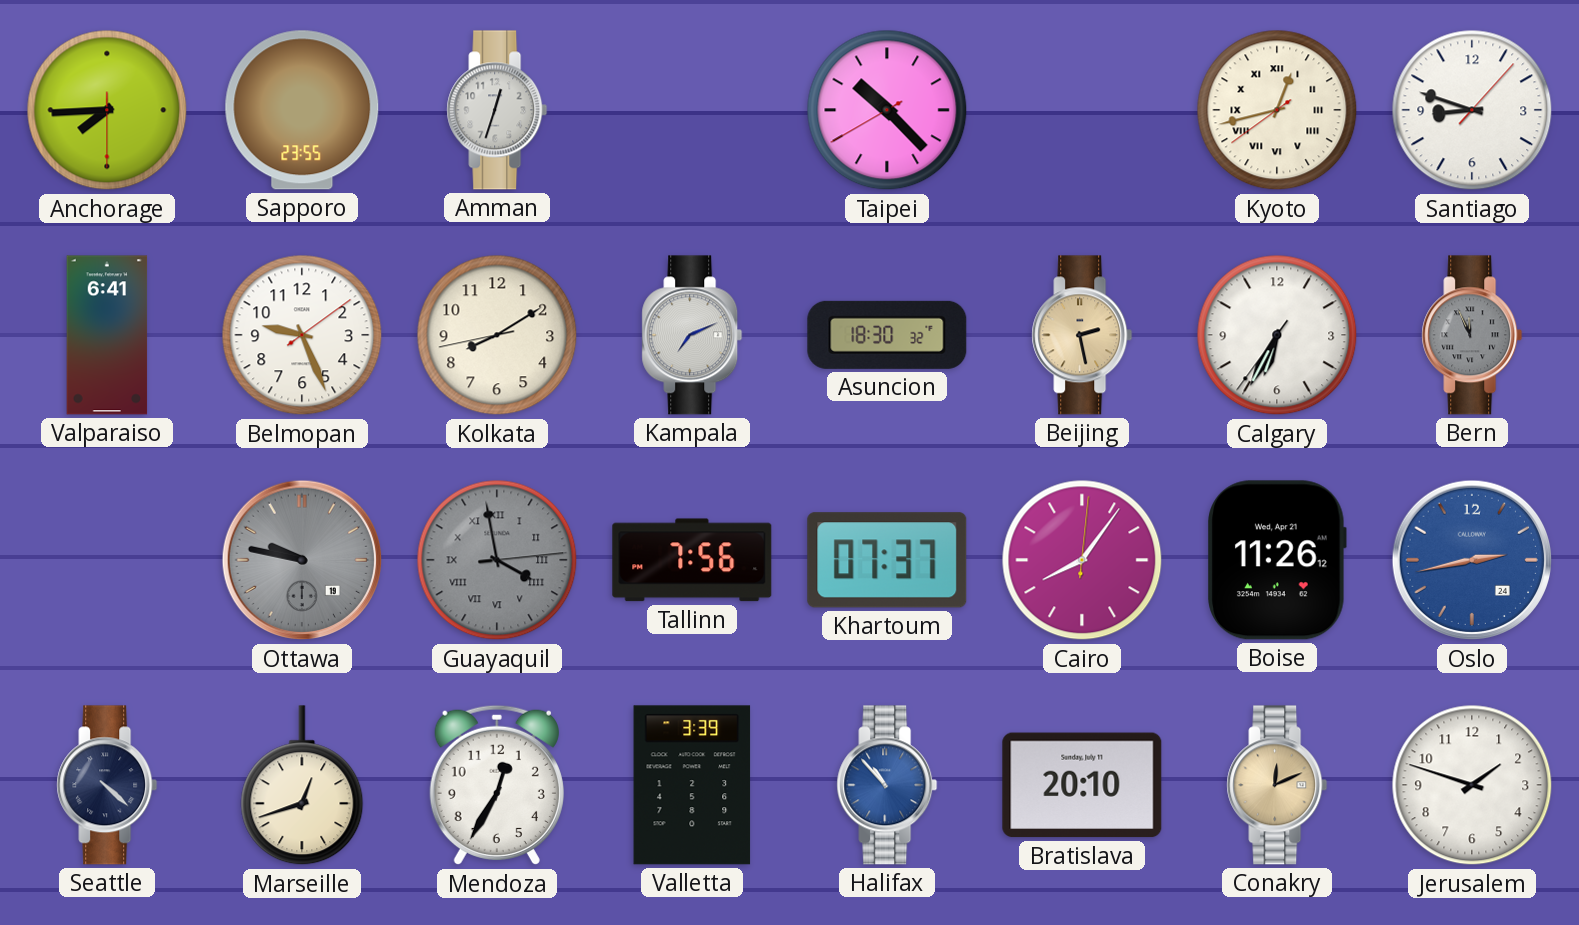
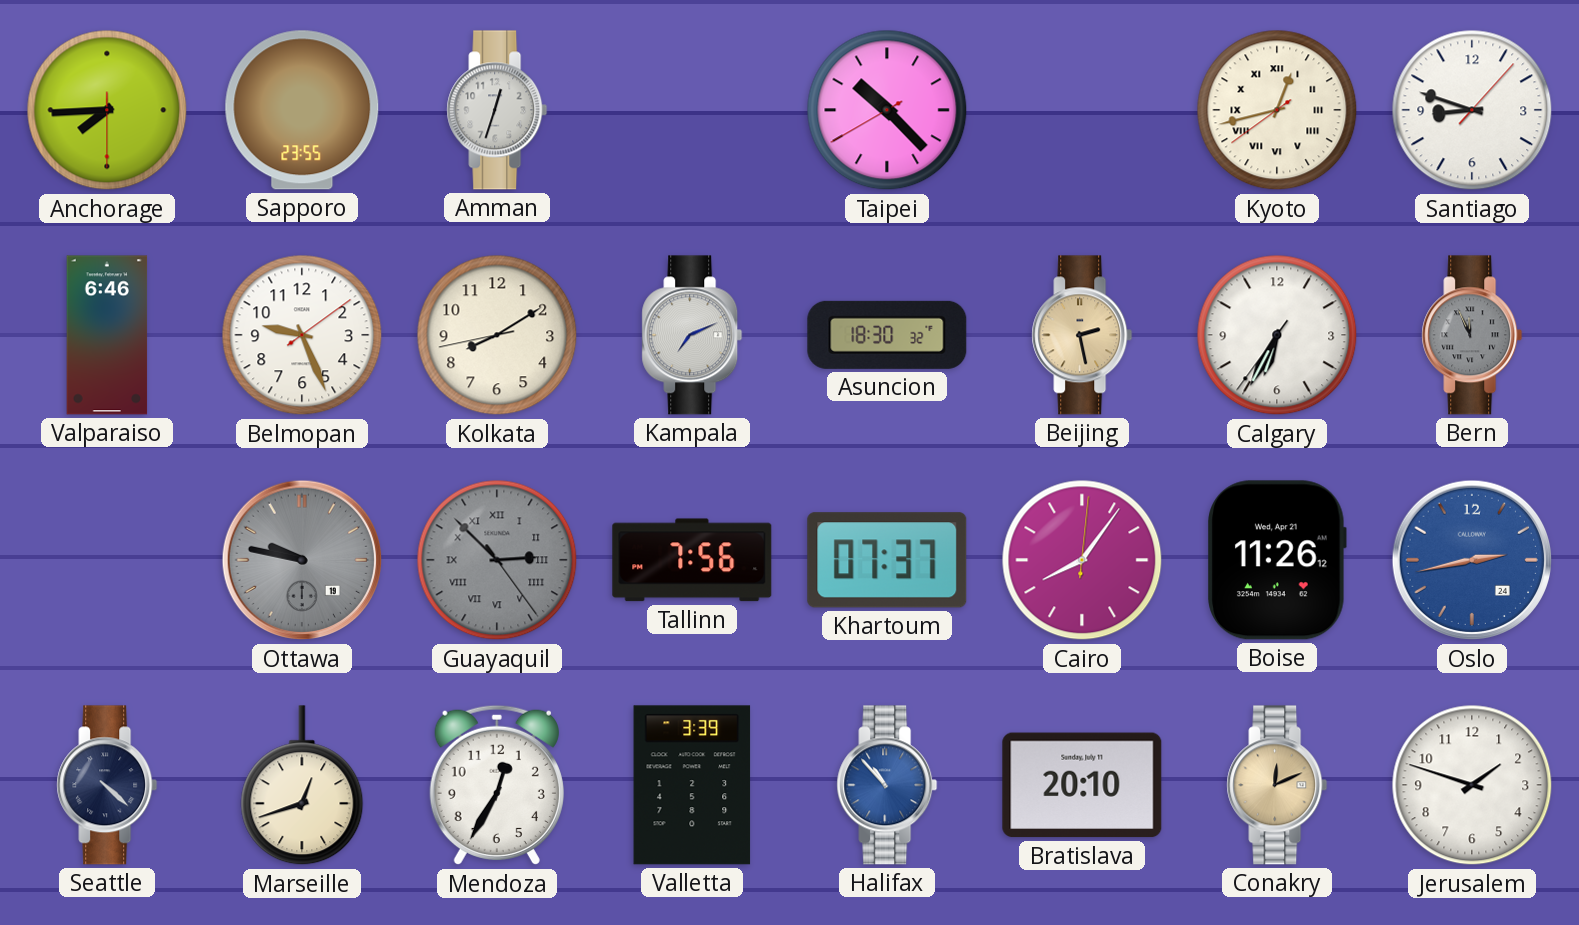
Valparaiso: 6:41 -> 6:46 (107, 335)
Guayaquil: 3:58 -> 2:52 (497, 560)
